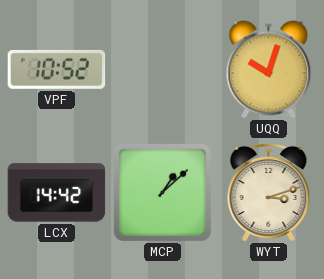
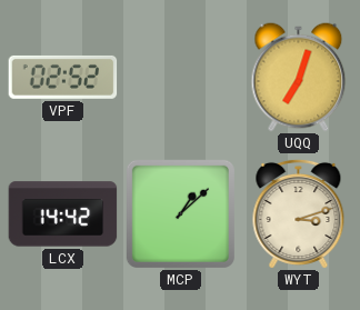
VPF: 10:52 -> 02:52 (63, 77)
UQQ: 10:03 -> 7:03 (299, 78)
